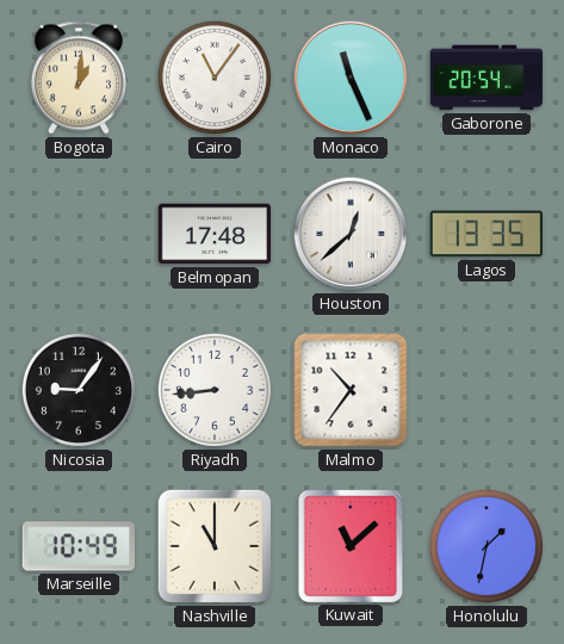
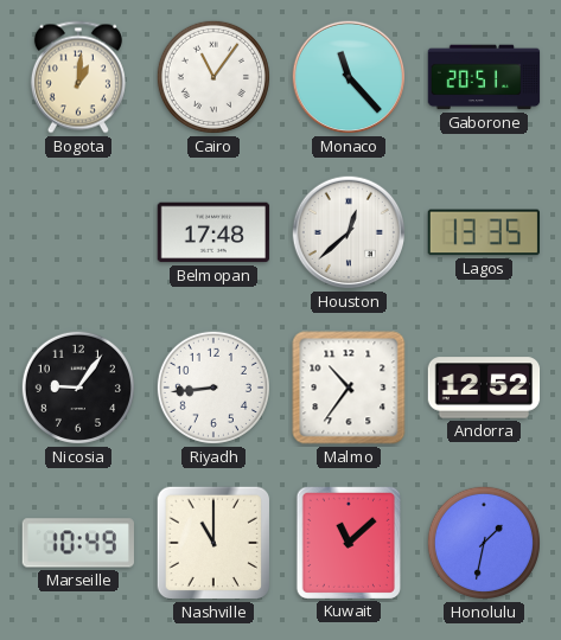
Monaco: 11:26 -> 11:23 (349, 77)
Gaborone: 20:54 -> 20:51 (484, 77)
Andorra: none -> 12:52 (484, 388)
